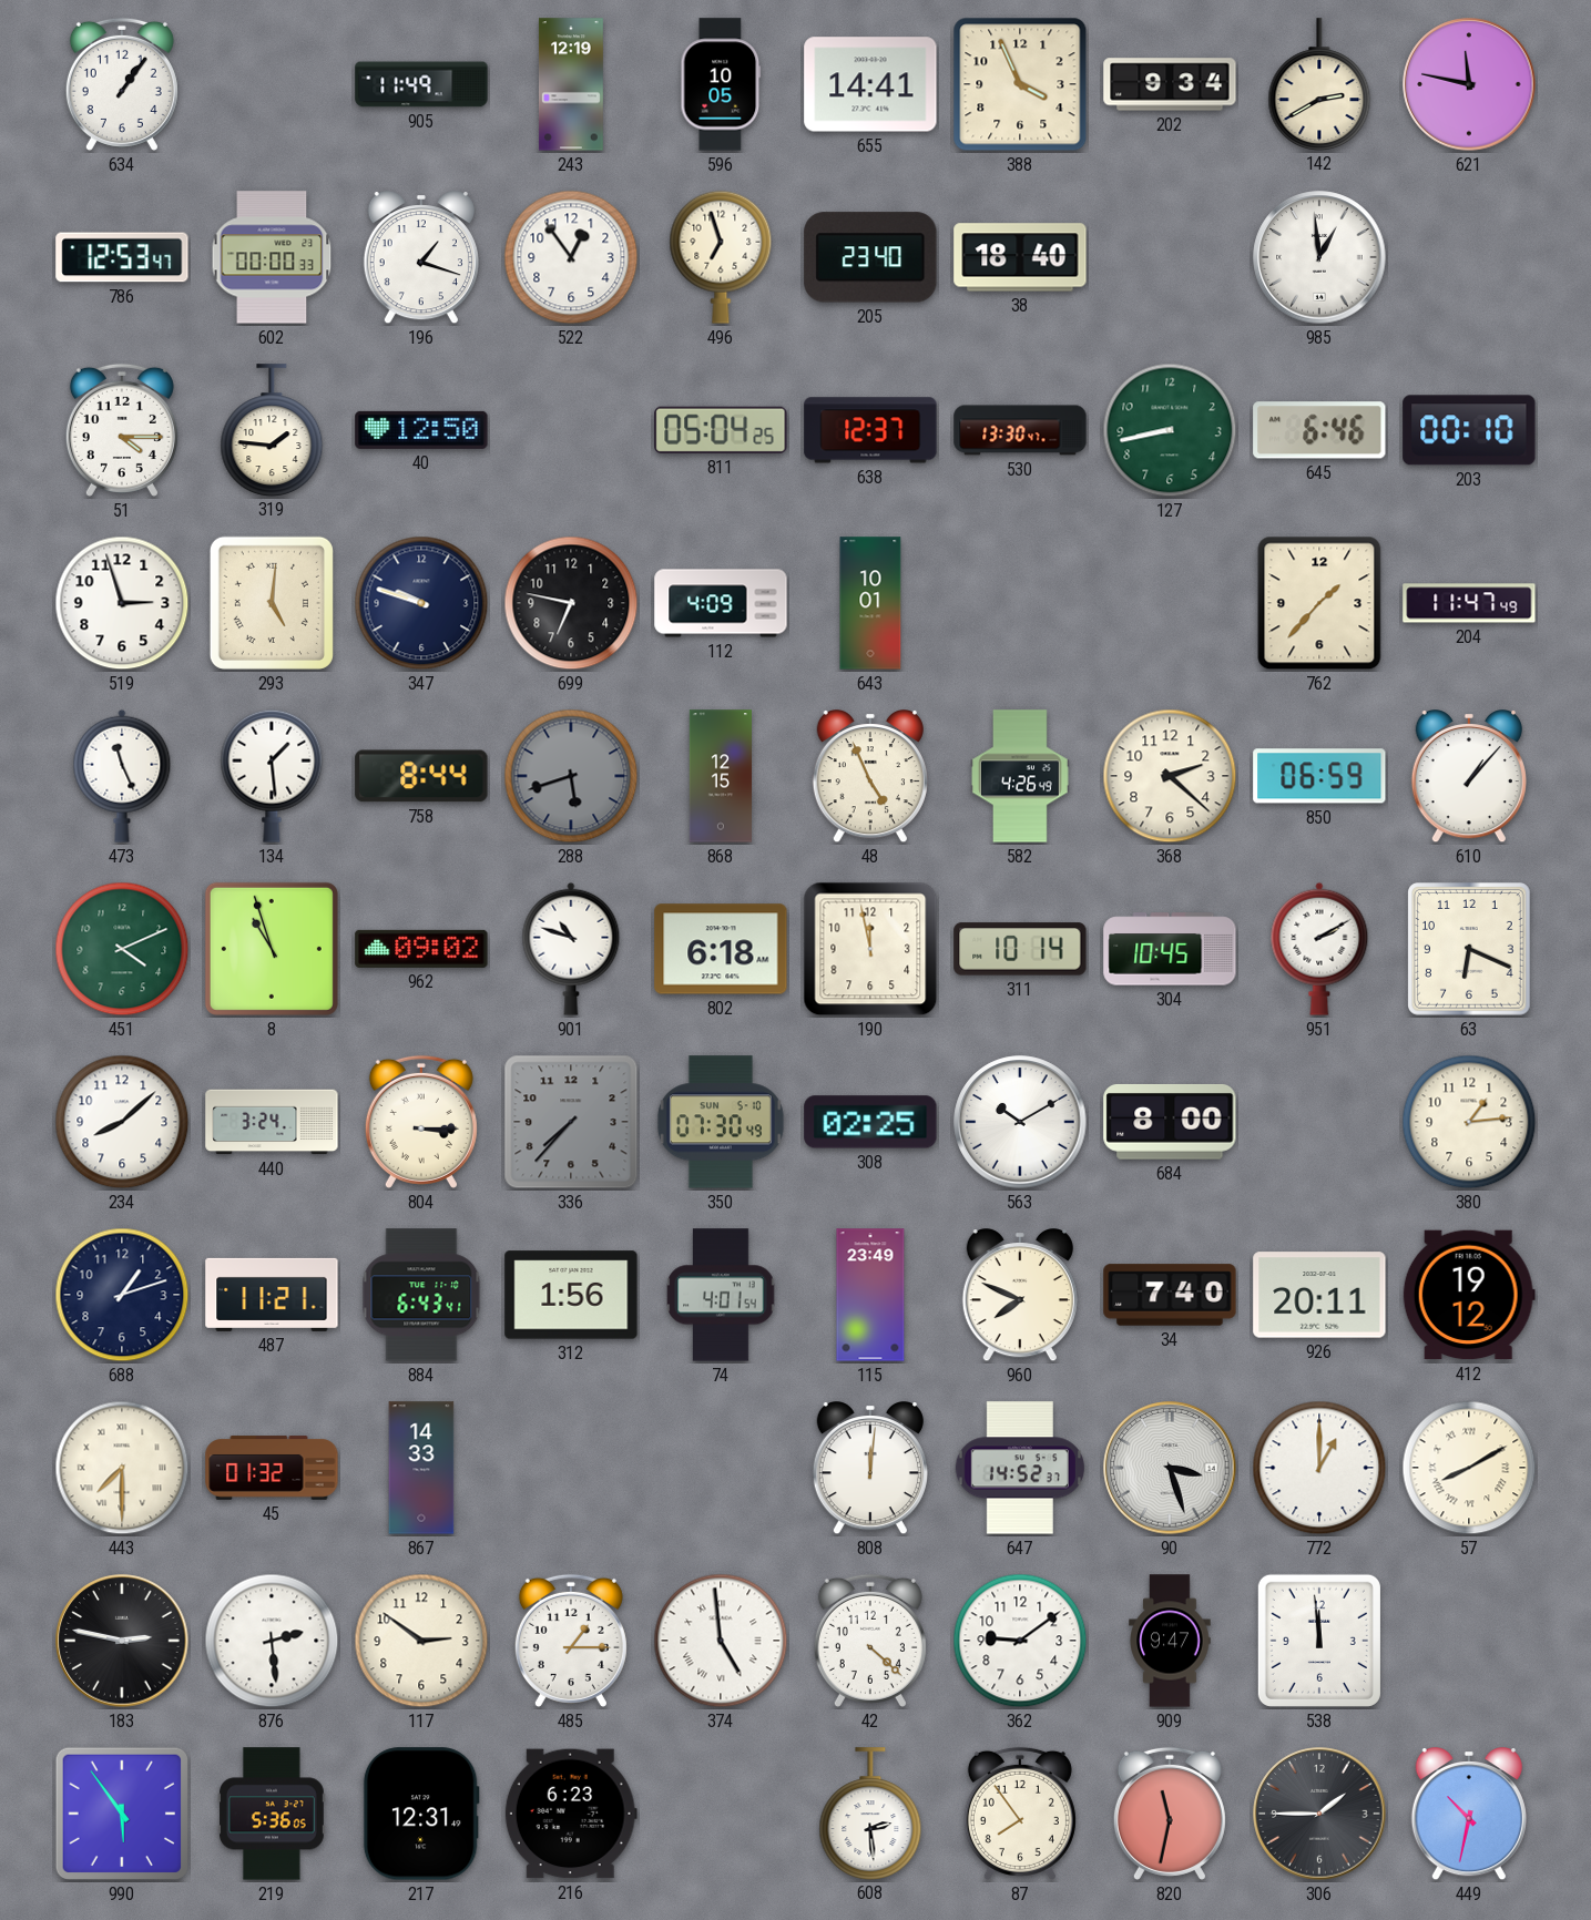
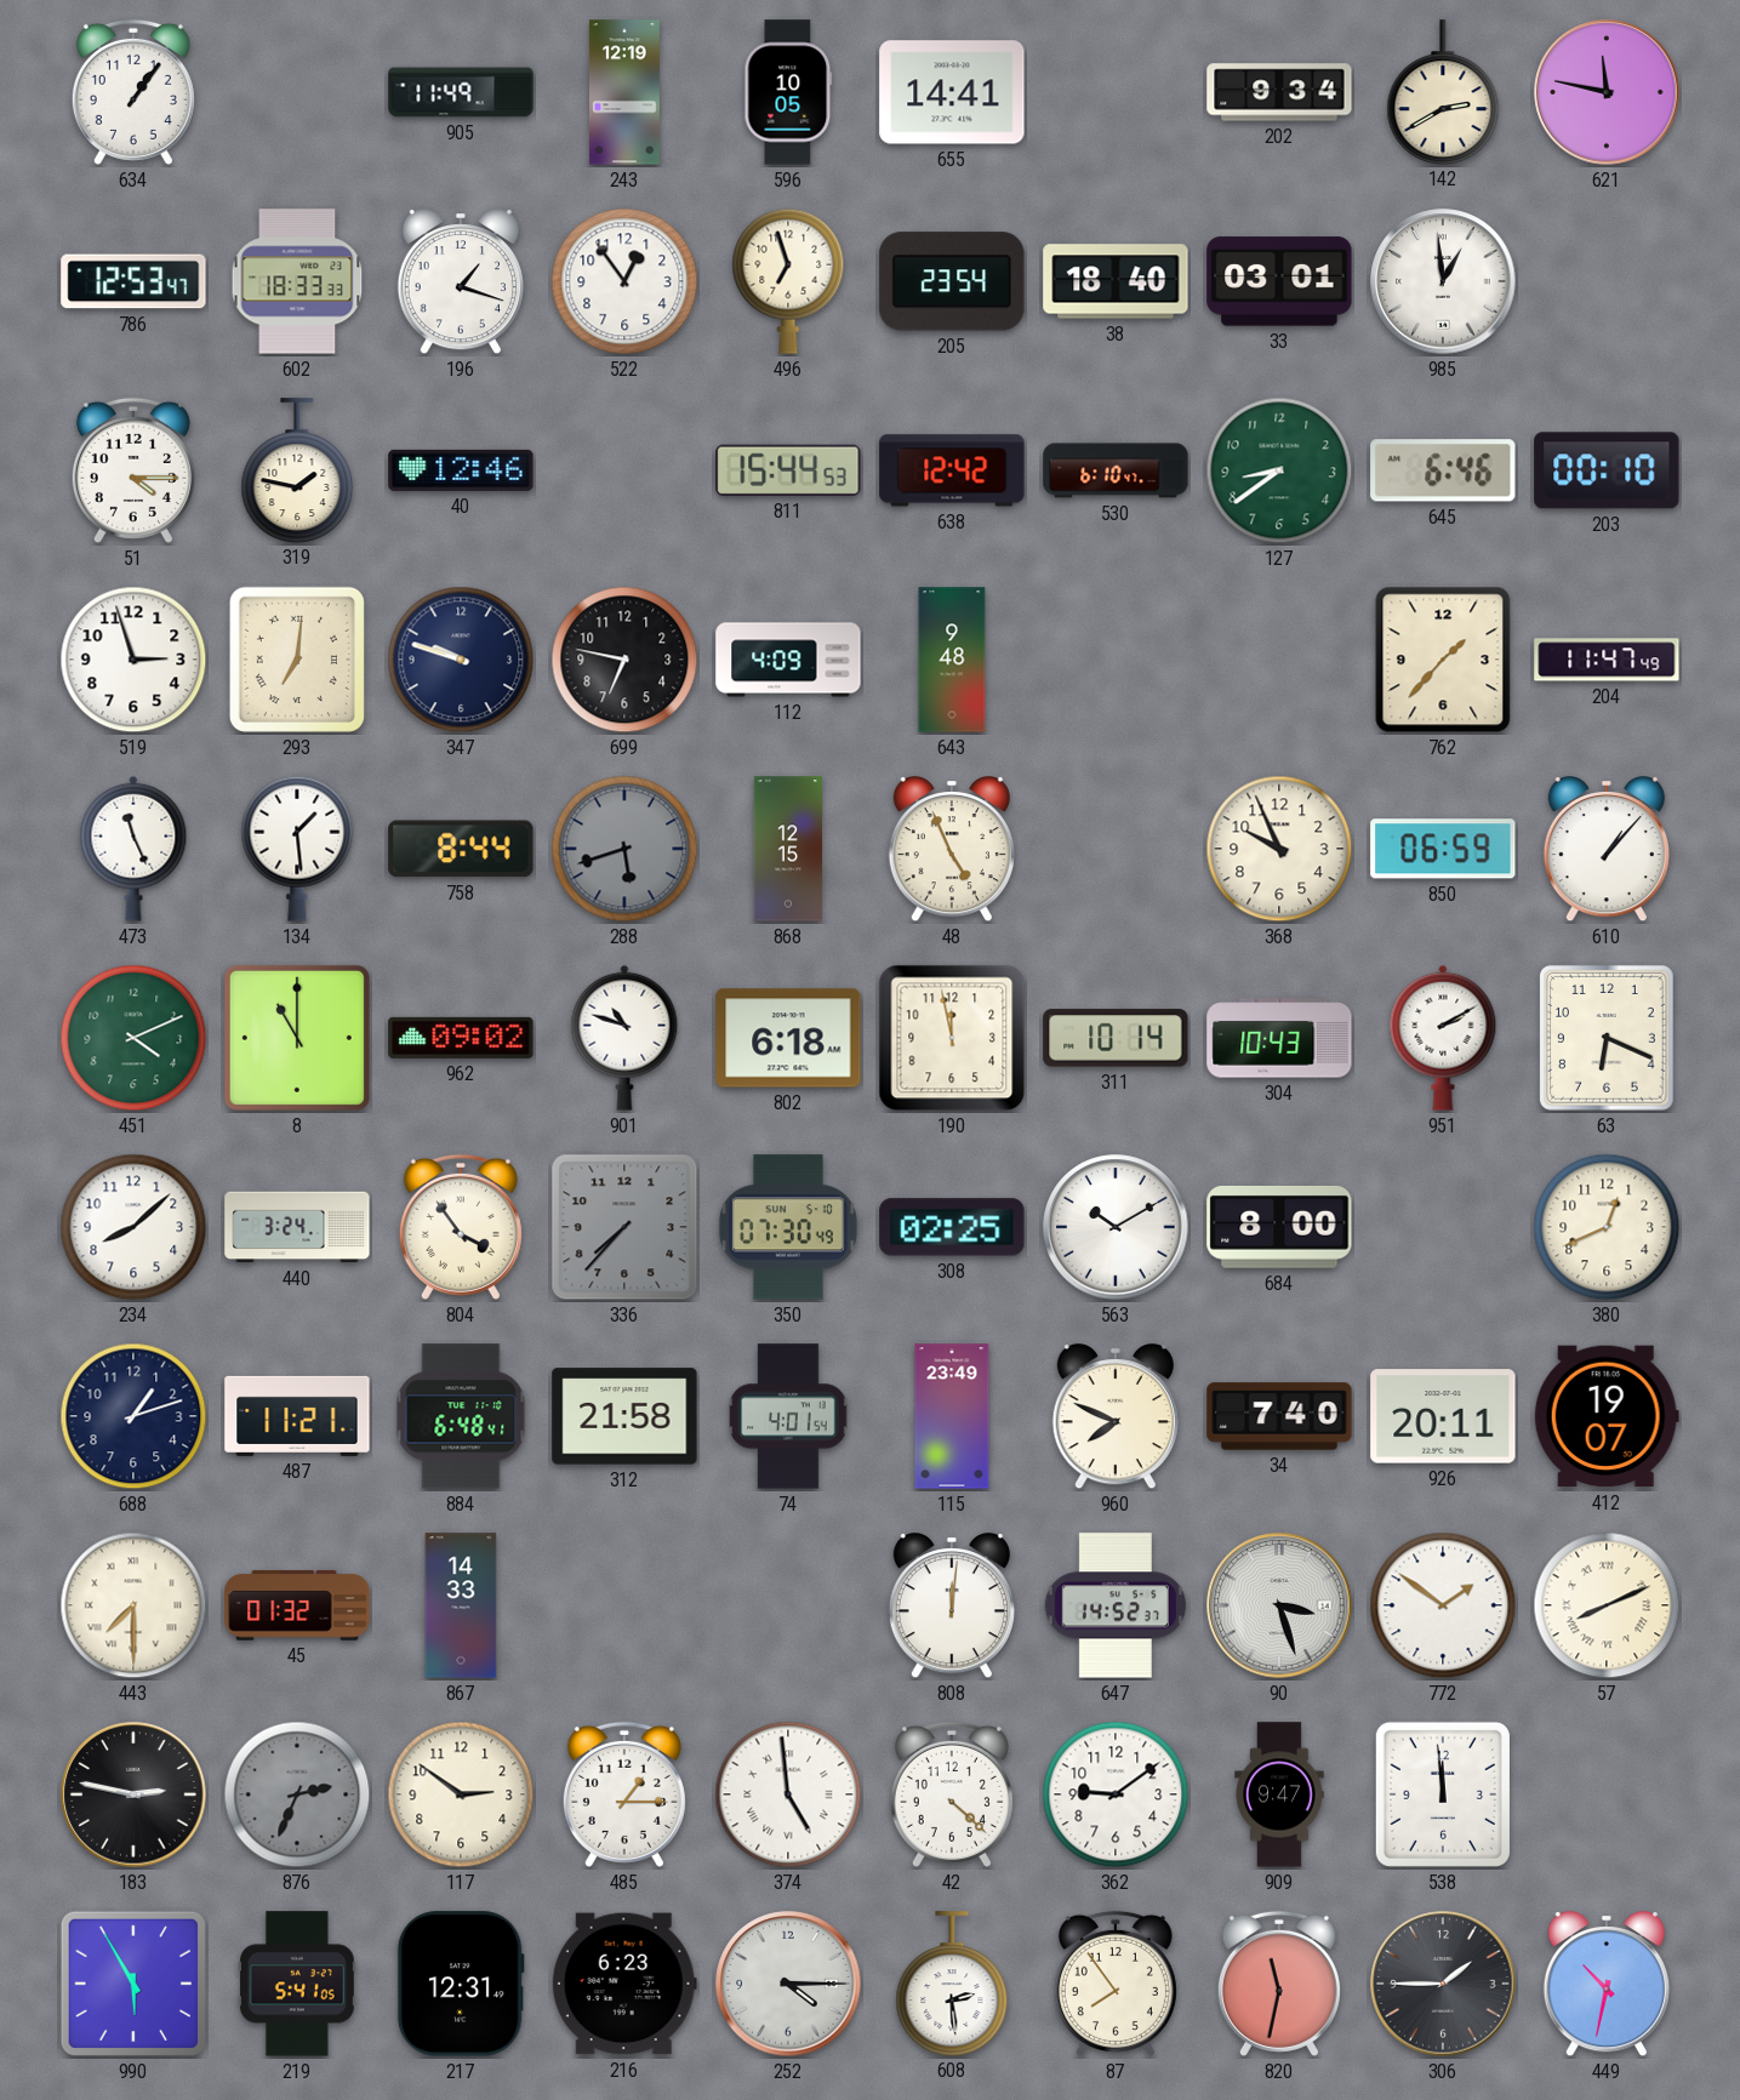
388: 3:56 -> none (1020, 84)
602: 00:00 -> 18:33 (297, 281)
205: 23:40 -> 23:54 (952, 281)
33: none -> 03:01 (1279, 281)
319: 1:46 -> 1:47 (297, 470)
40: 12:50 -> 12:46 (461, 470)
811: 05:04 -> 15:44 (788, 470)
638: 12:37 -> 12:42 (952, 470)
530: 13:30 -> 6:10 (1116, 470)
127: 8:43 -> 8:39 (1279, 470)
293: 5:01 -> 7:01 (297, 660)
643: 10:01 -> 9:48 (952, 660)
582: 4:26 -> none (1021, 776)
368: 2:22 -> 9:56 (1279, 849)
8: 10:57 -> 11:00 (297, 1038)
304: 10:45 -> 10:43 (1279, 1038)
804: 3:15 -> 3:54 (461, 1227)
380: 1:14 -> 12:41 (1607, 1227)
884: 6:43 -> 6:48 (461, 1416)
312: 1:56 -> 21:58 (624, 1416)
412: 19:12 -> 19:07 (1607, 1416)
772: 1:00 -> 1:51 (1443, 1605)
57: 8:10 -> 8:11 (1607, 1605)
876: 2:29 -> 2:34 (297, 1794)
876 dial: white -> grey (297, 1794)
990: 5:54 -> 5:55 (133, 1984)
219: 5:36 -> 5:41 (297, 1984)
252: none -> 4:15 (788, 1984)
